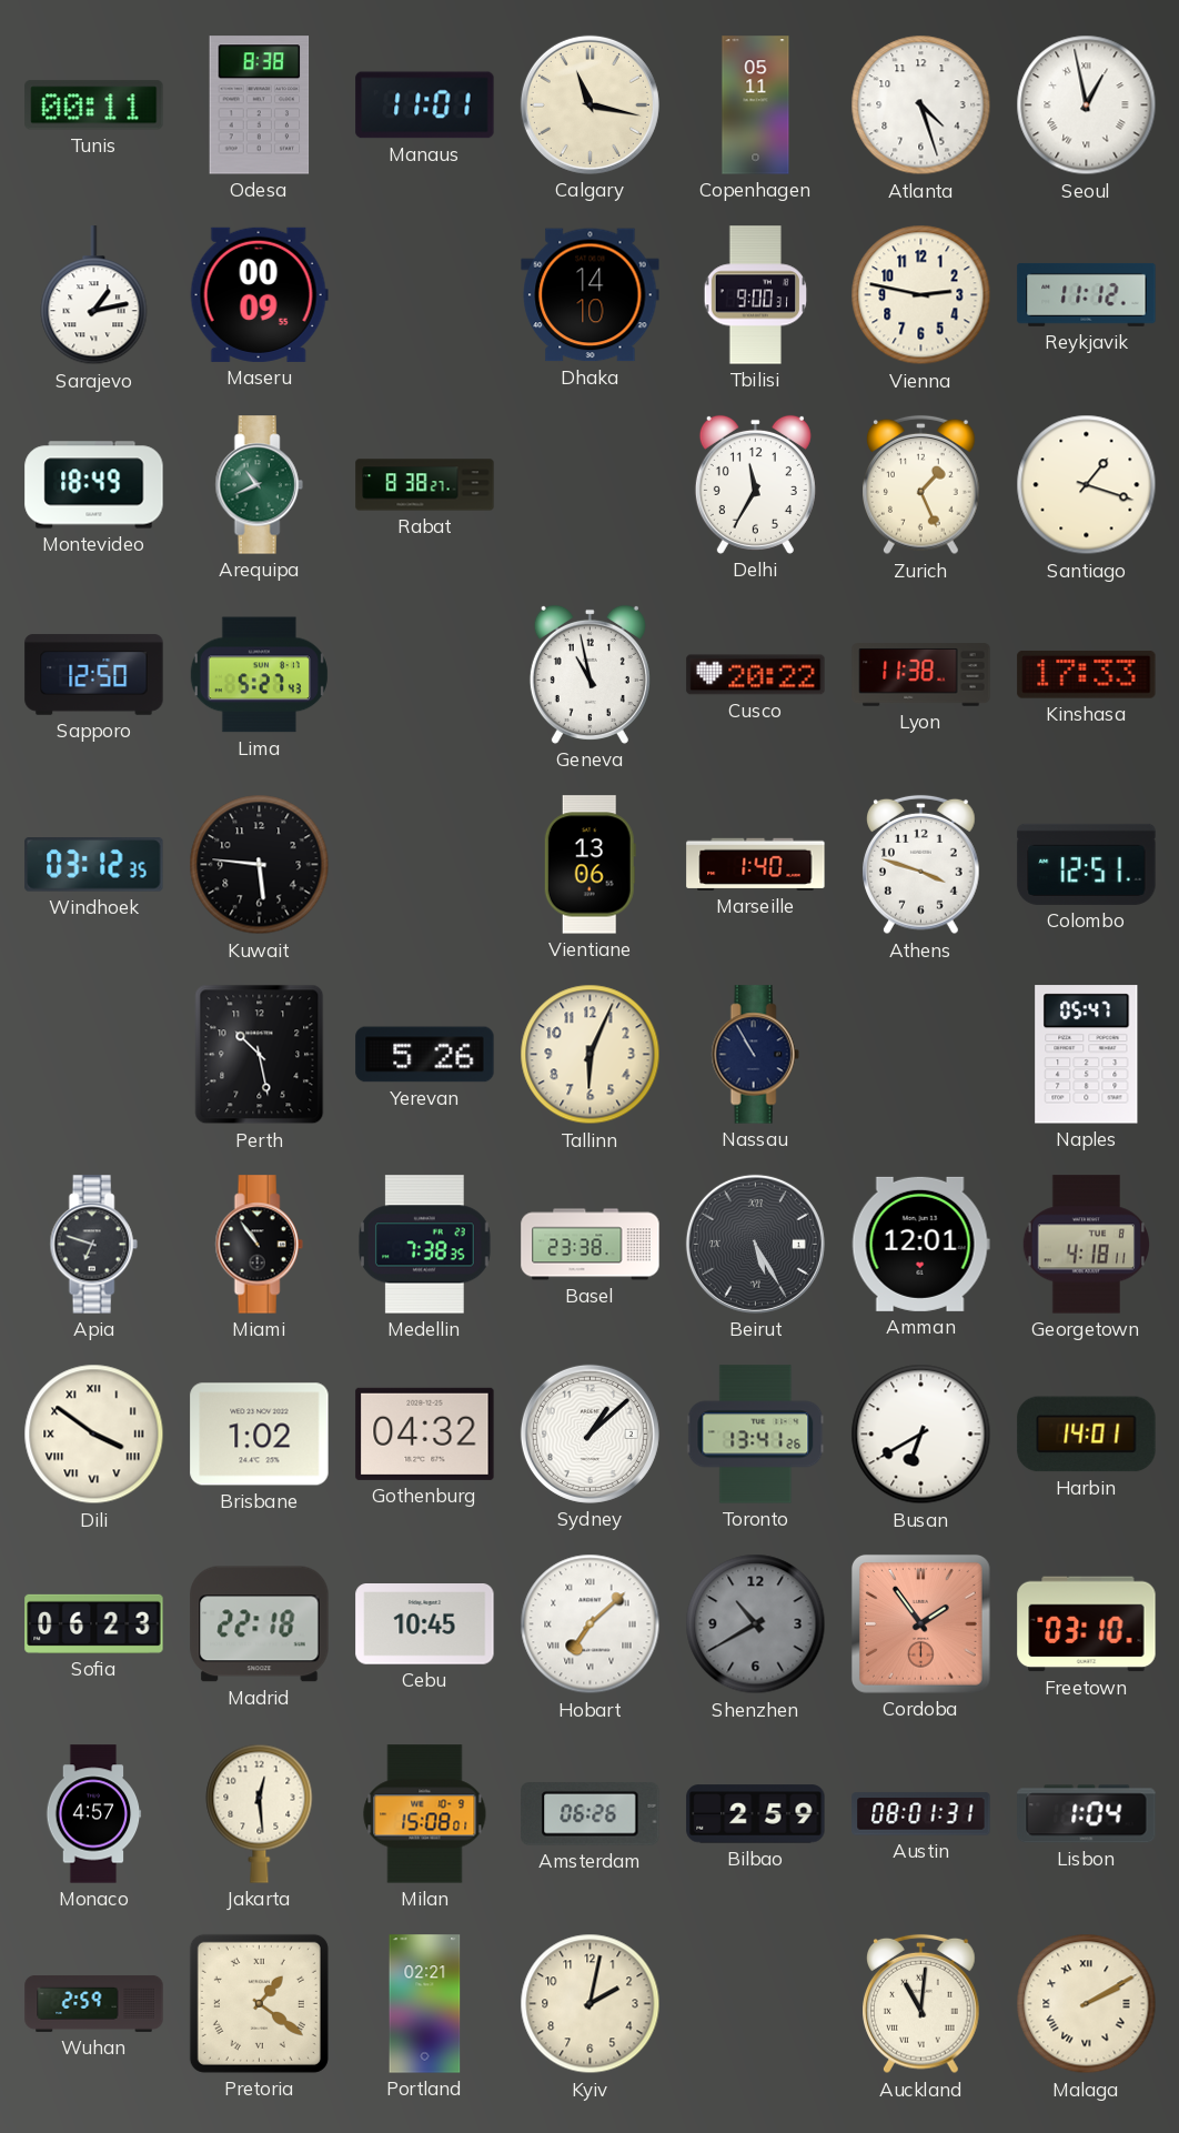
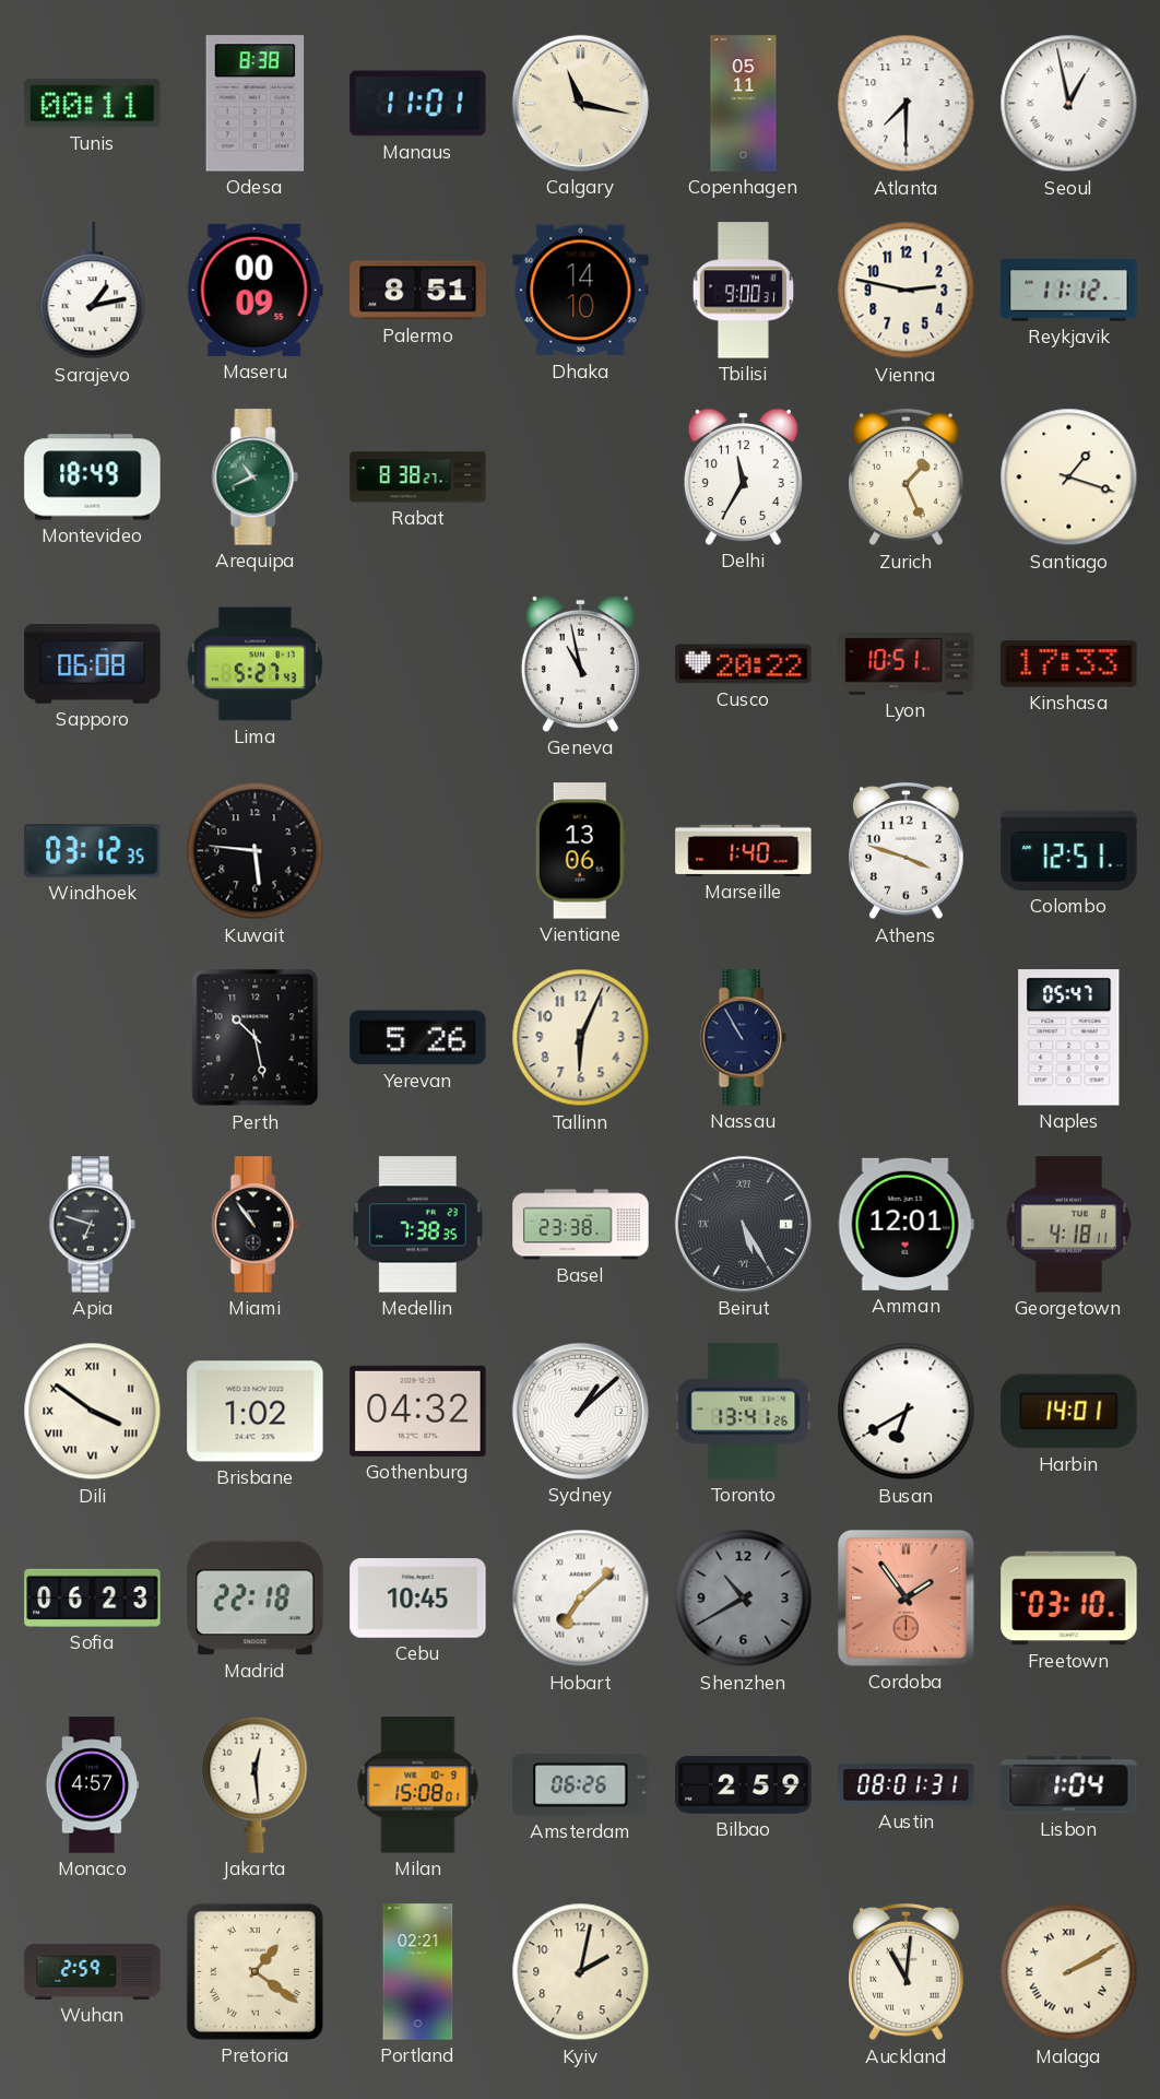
Atlanta: 4:27 -> 7:30 (907, 104)
Palermo: none -> 8:51 (418, 291)
Sapporo: 12:50 -> 06:08 (93, 664)
Lyon: 11:38 -> 10:51 (907, 664)
